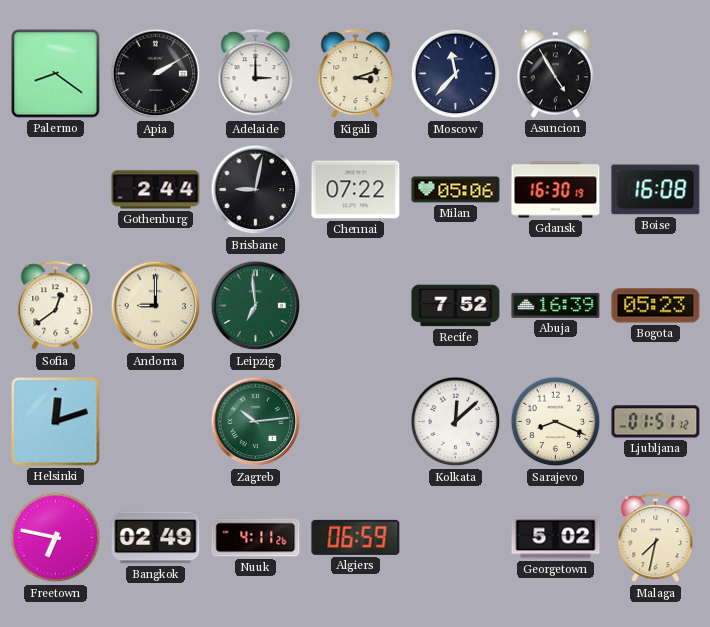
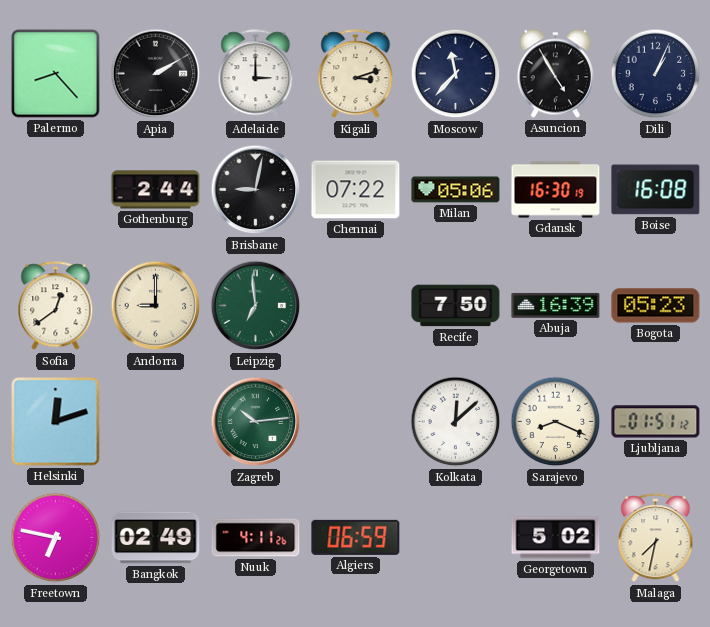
Palermo: 8:21 -> 8:23 (56, 74)
Dili: none -> 1:04 (656, 74)
Recife: 7:52 -> 7:50 (456, 306)
